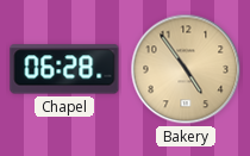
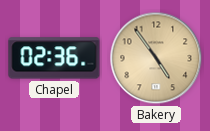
Chapel: 06:28 -> 02:36 (54, 58)
